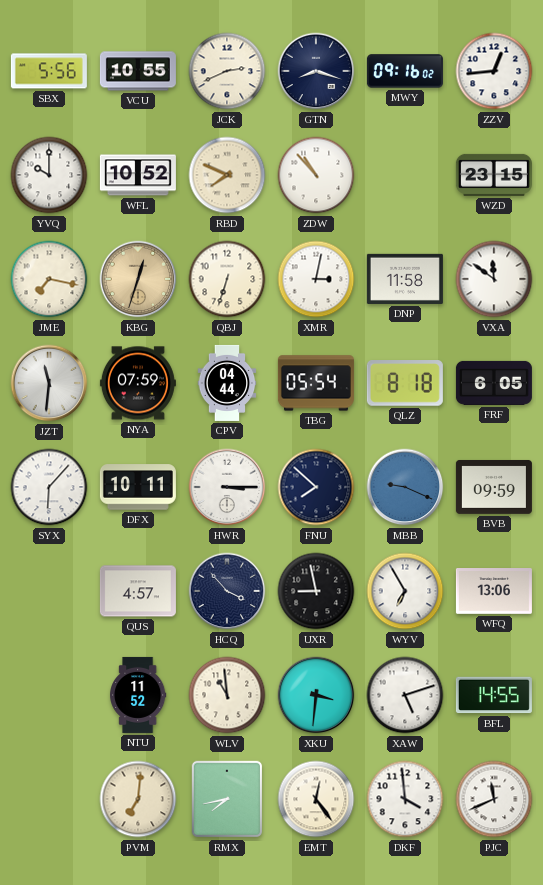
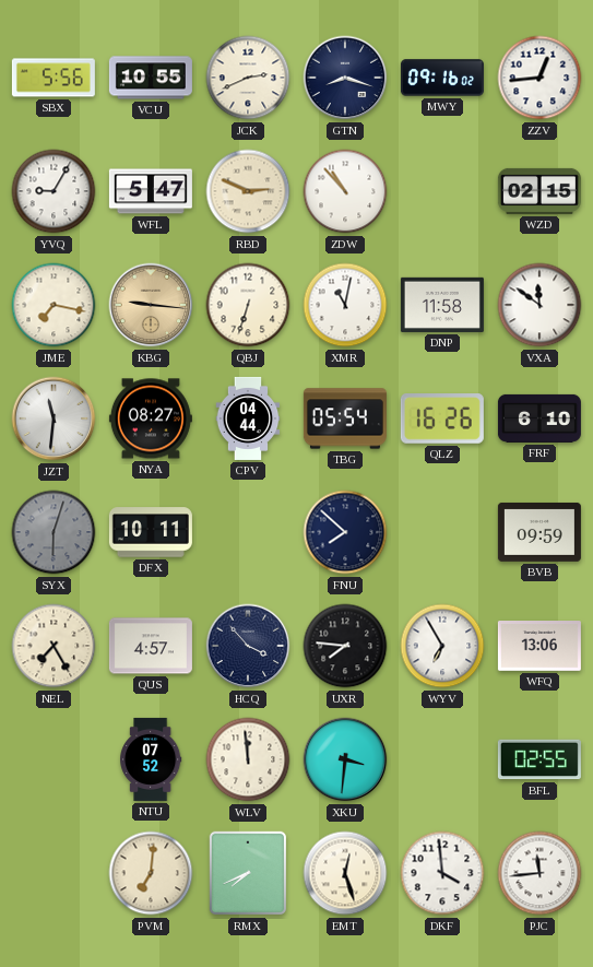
YVQ: 10:00 -> 9:05 (54, 191)
WFL: 10:52 -> 5:47 (151, 191)
RBD: 7:49 -> 2:49 (248, 191)
WZD: 23:15 -> 02:15 (539, 191)
KBG: 12:33 -> 9:16 (151, 305)
XMR: 3:02 -> 11:02 (345, 305)
NYA: 07:59 -> 08:27 (151, 418)
QLZ: 8:18 -> 16:26 (442, 420)
FRF: 6:05 -> 6:10 (539, 418)
SYX: 6:07 -> 6:03 (54, 532)
SYX dial: white -> grey (54, 532)
HWR: 3:15 -> none (227, 487)
MBB: 9:19 -> none (405, 487)
NEL: none -> 7:25 (54, 646)
UXR: 8:58 -> 7:46 (345, 646)
NTU: 11:52 -> 07:52 (152, 759)
WLV: 10:59 -> 11:59 (248, 759)
XAW: 5:12 -> none (405, 695)
BFL: 14:55 -> 02:55 (539, 759)
RMX: 7:43 -> 7:41 (248, 873)
EMT: 12:24 -> 12:27 (345, 873)
PJC: 11:41 -> 11:44 (539, 873)
